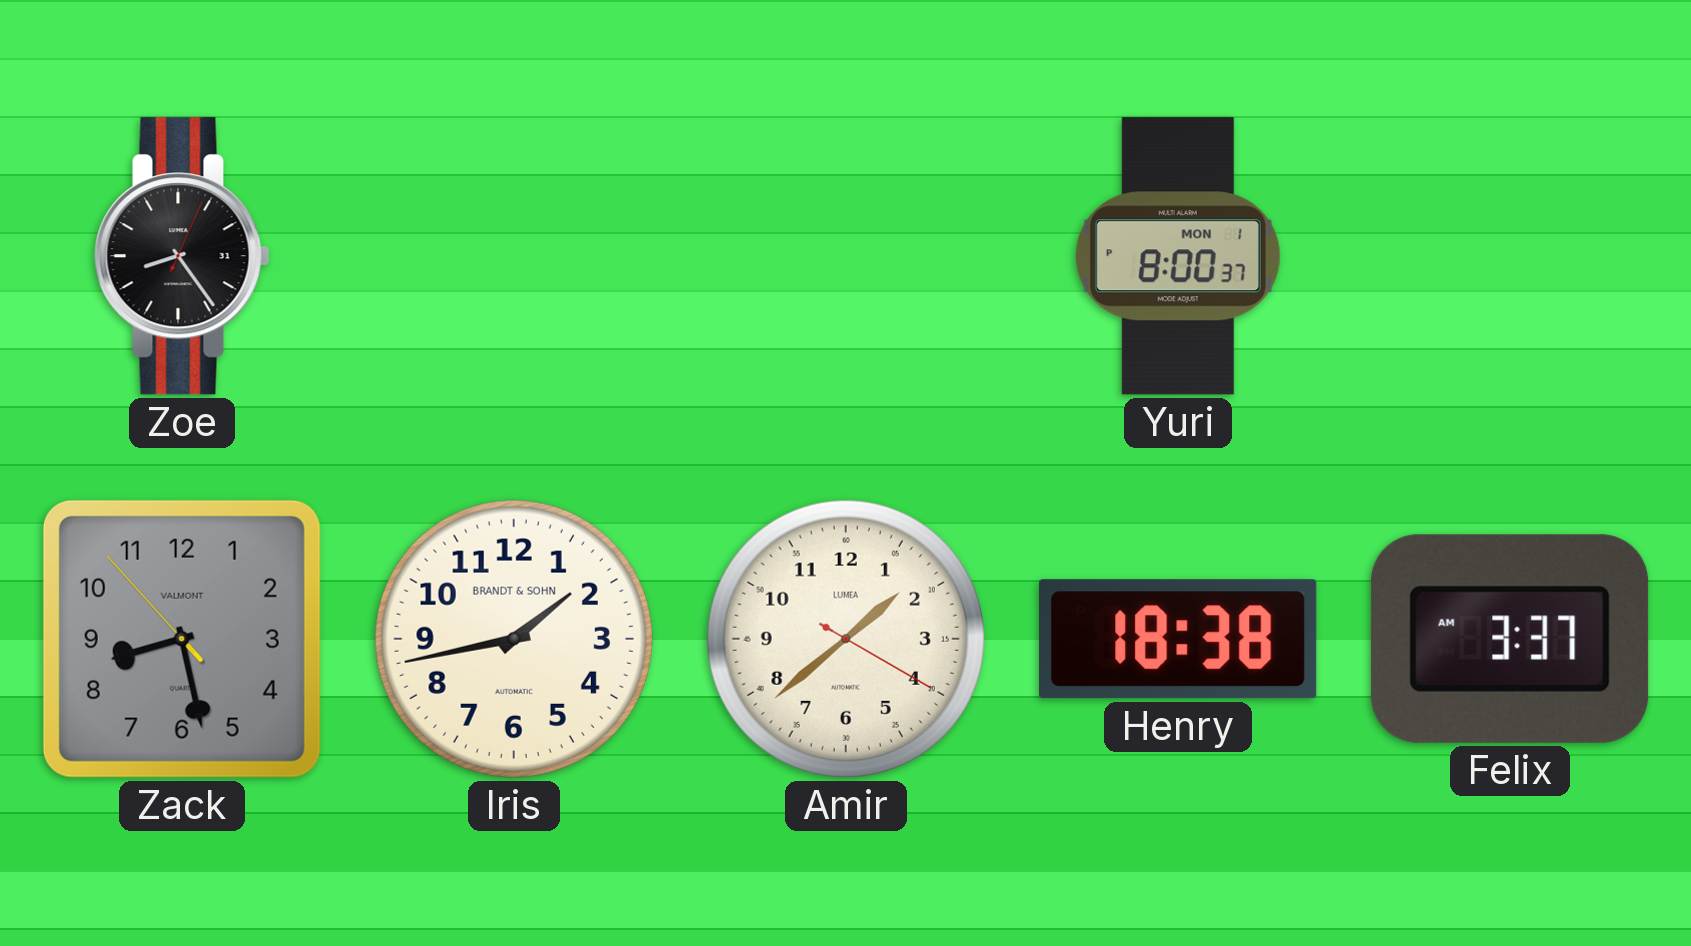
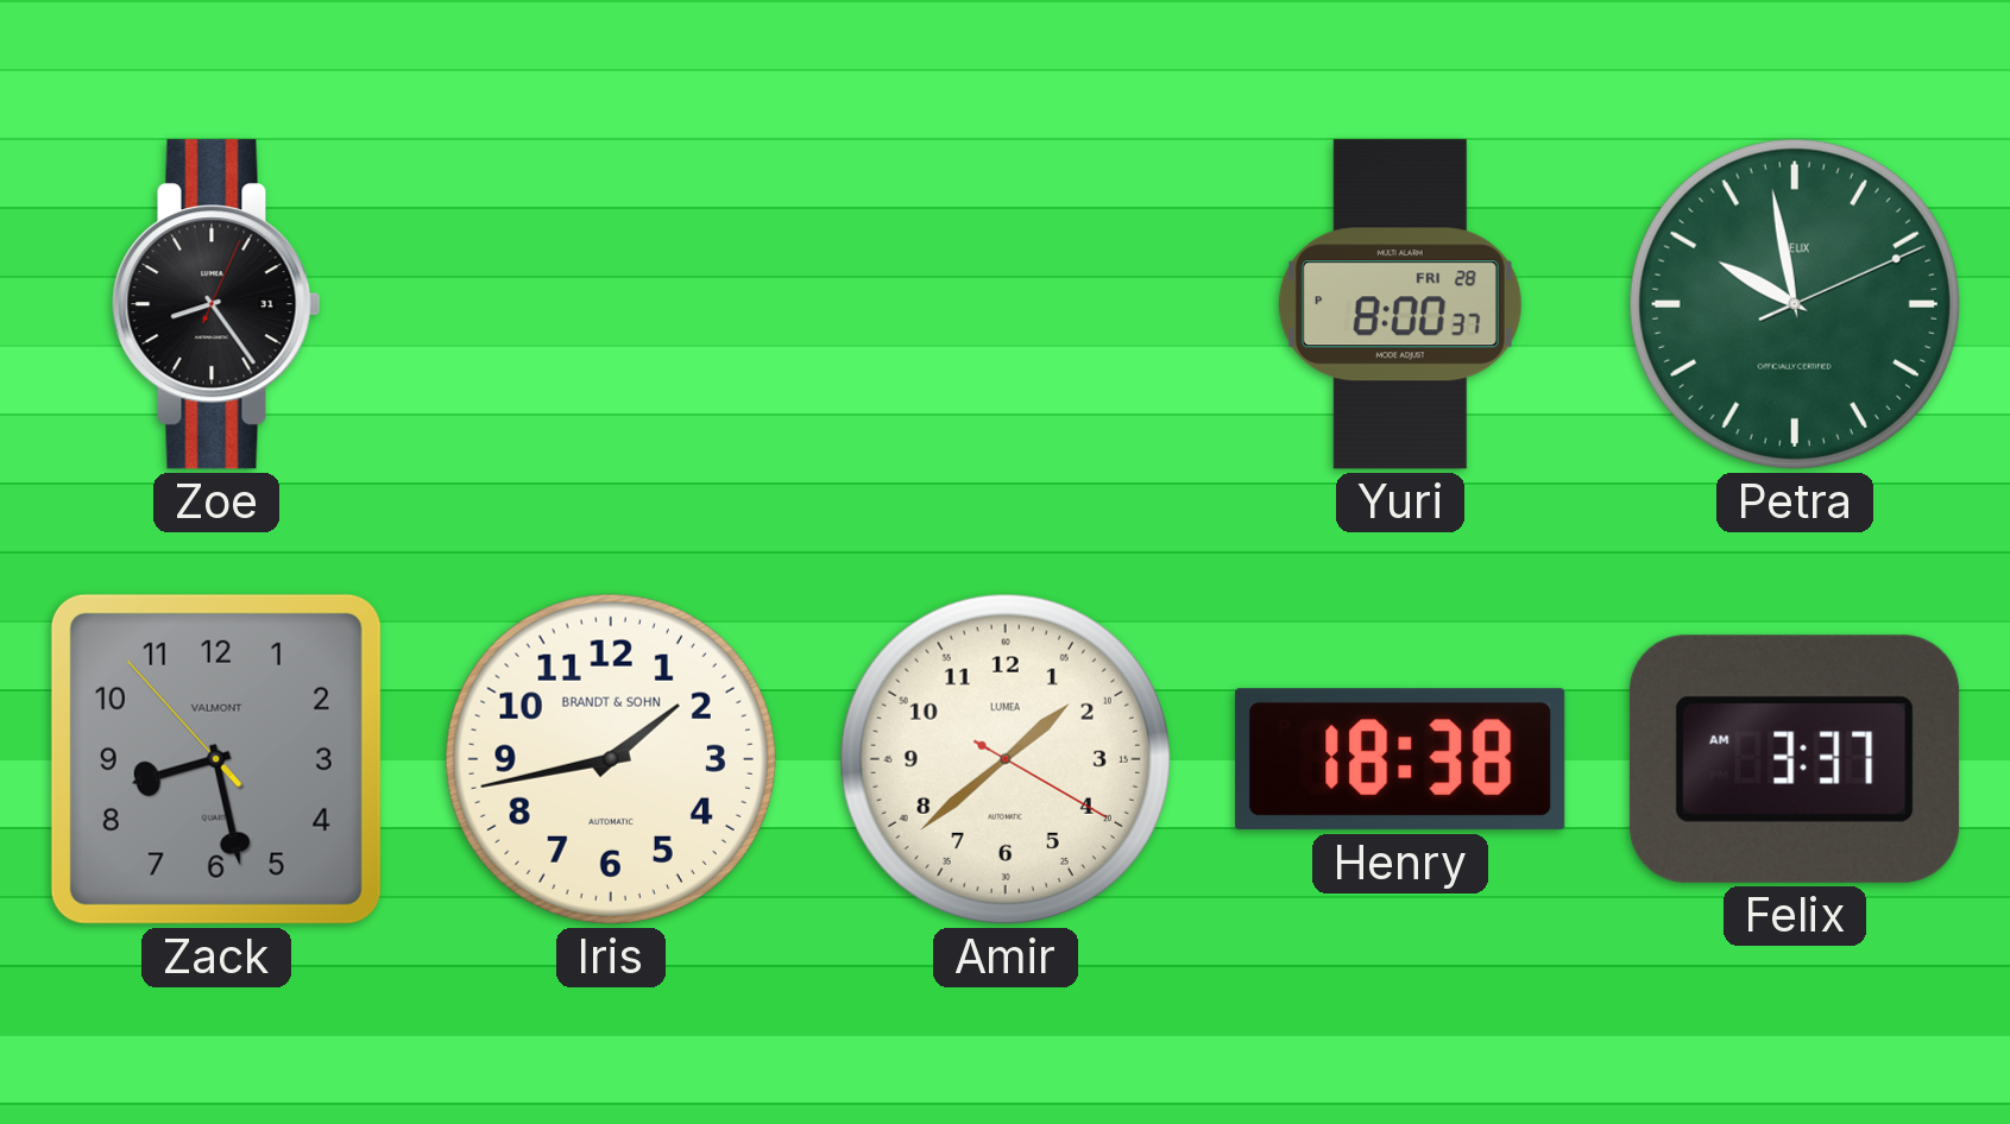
Yuri date: MON 1 -> FRI 28 (1400, 304)
Petra: none -> 9:58 (1795, 304)
